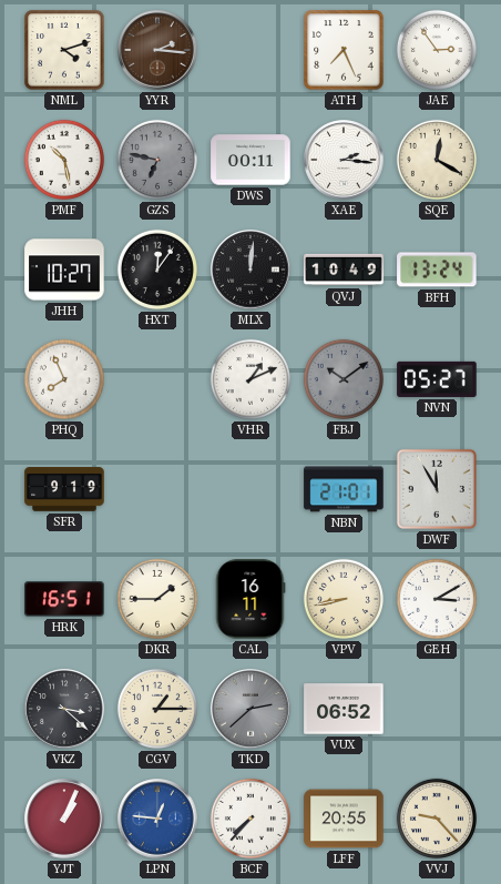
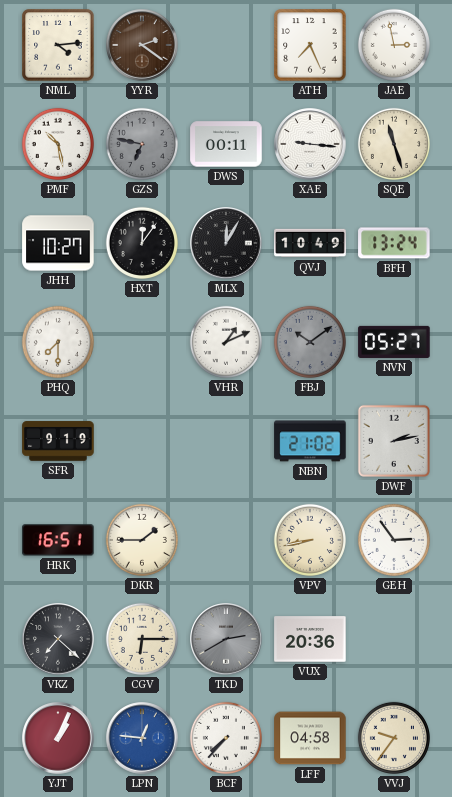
NML: 4:12 -> 4:14 (58, 45)
YYR: 2:16 -> 2:21 (142, 45)
JAE: 2:54 -> 2:58 (394, 45)
XAE: 2:16 -> 9:16 (310, 144)
SQE: 12:20 -> 11:27 (394, 144)
MLX: 12:01 -> 12:05 (226, 243)
PHQ: 7:56 -> 7:30 (58, 342)
NBN: 21:01 -> 21:02 (310, 441)
DWF: 11:55 -> 2:13 (394, 441)
CAL: 16:11 -> none (250, 599)
GEH: 3:10 -> 2:54 (394, 540)
VKZ: 3:22 -> 7:22 (58, 639)
CGV: 1:15 -> 6:15 (142, 639)
TKD: 2:38 -> 2:40 (226, 639)
VUX: 06:52 -> 20:36 (310, 639)
LFF: 20:55 -> 04:58 (310, 738)
VVJ: 9:23 -> 9:36 (394, 738)
